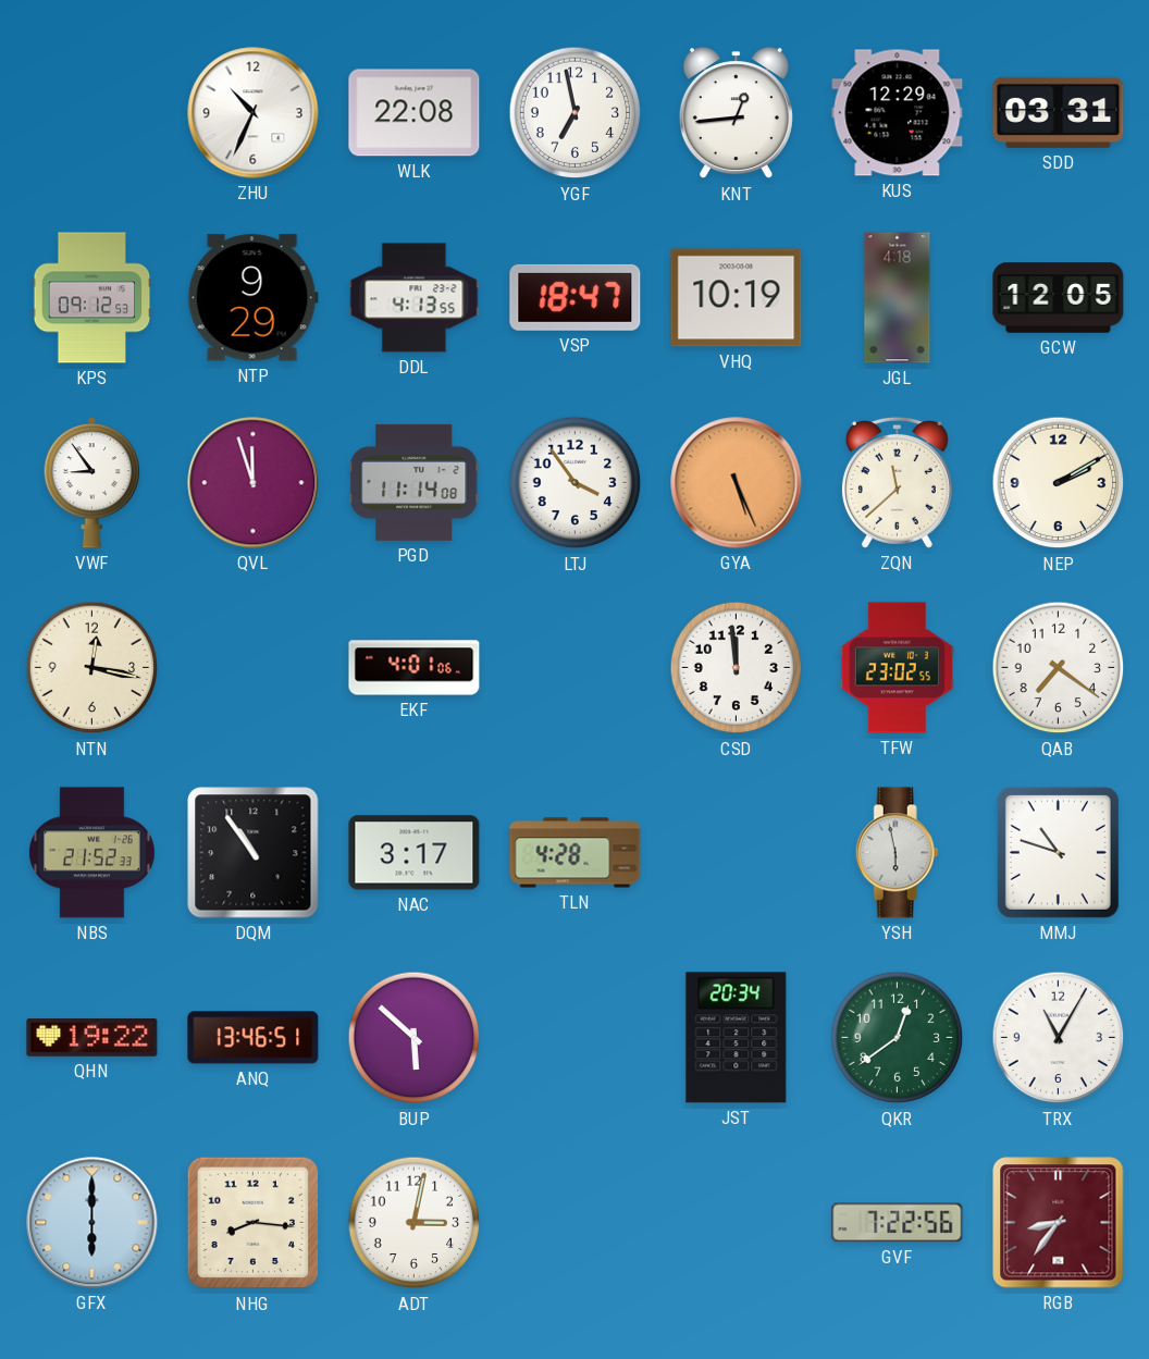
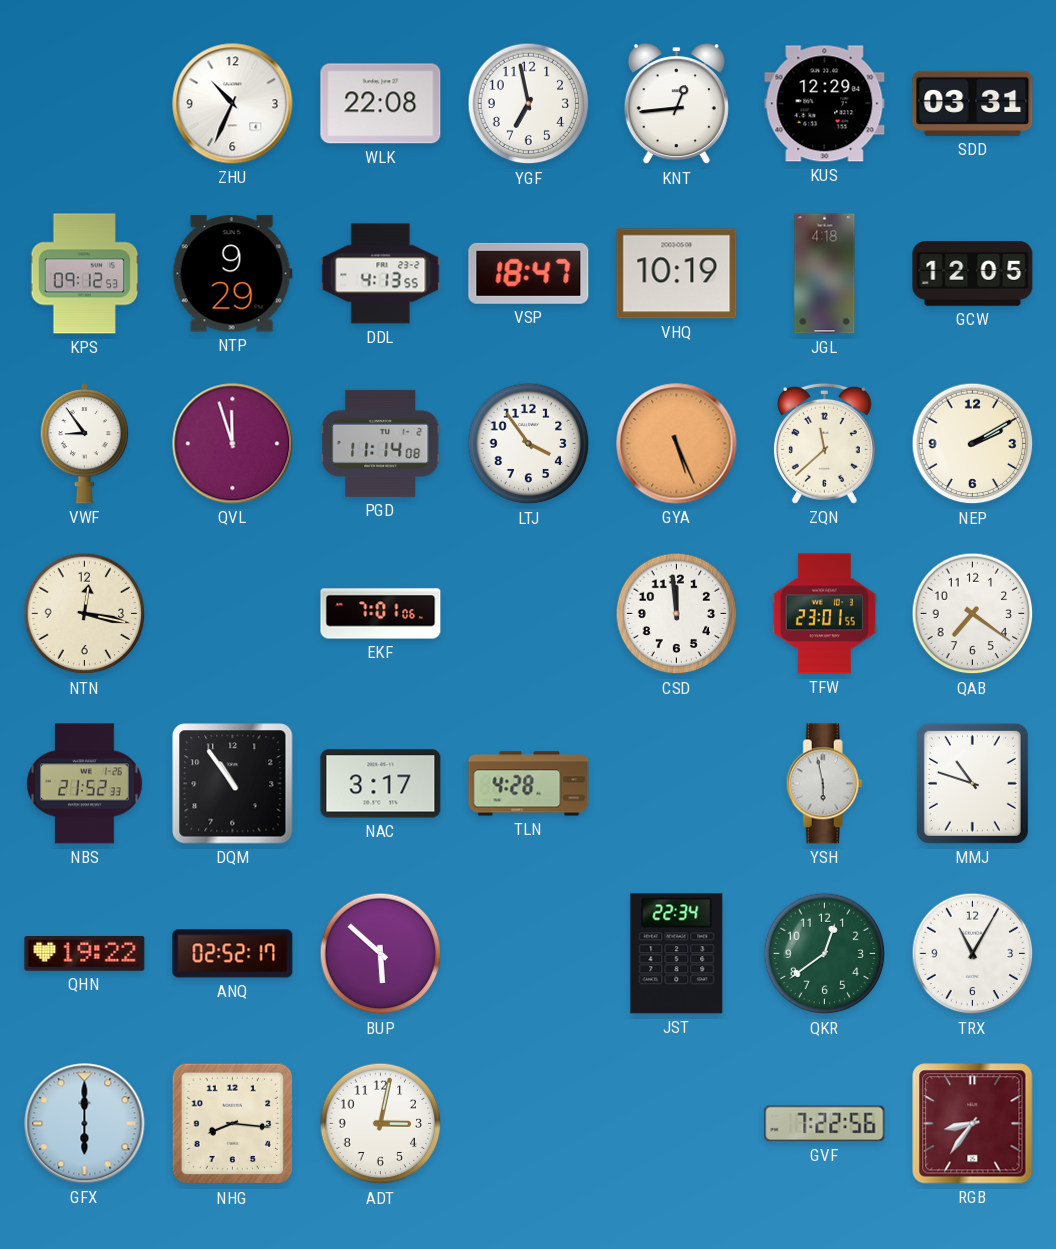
EKF: 4:01 -> 7:01 (381, 614)
TFW: 23:02 -> 23:01 (824, 614)
ANQ: 13:46 -> 02:52 (233, 954)
JST: 20:34 -> 22:34 (677, 954)
